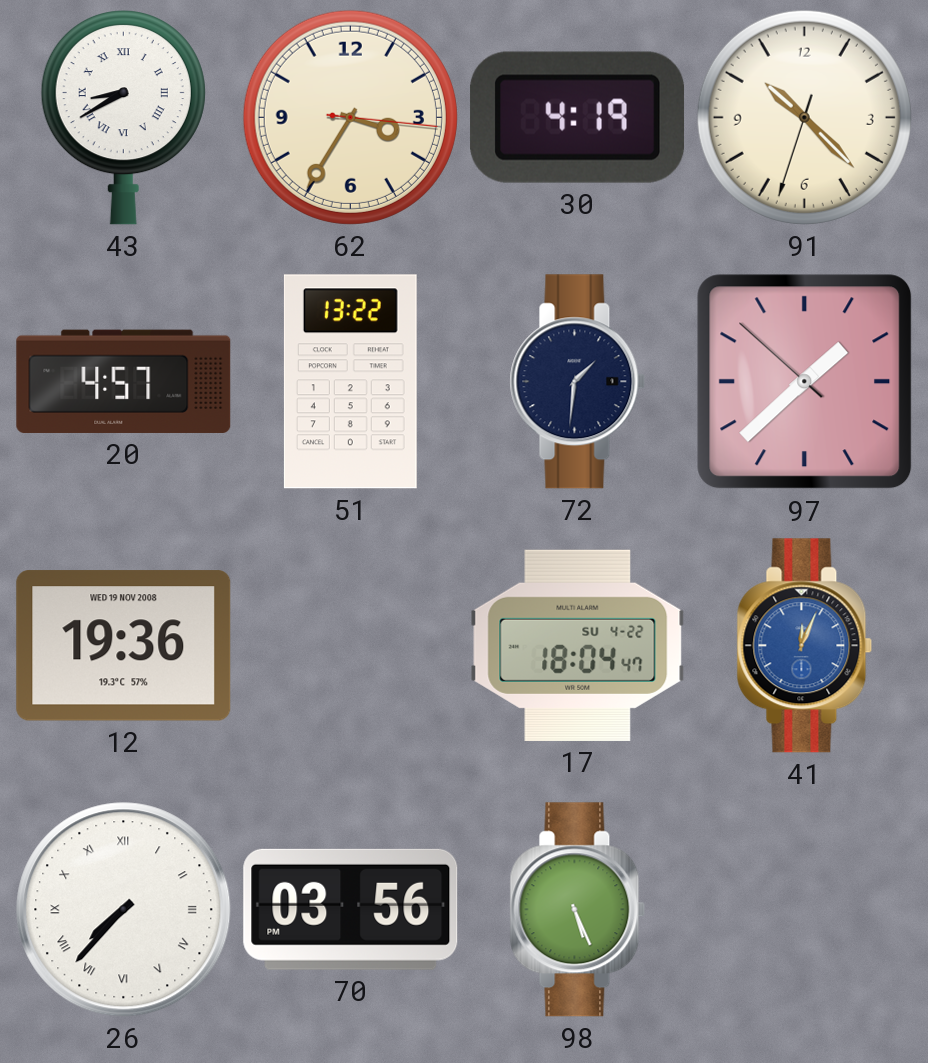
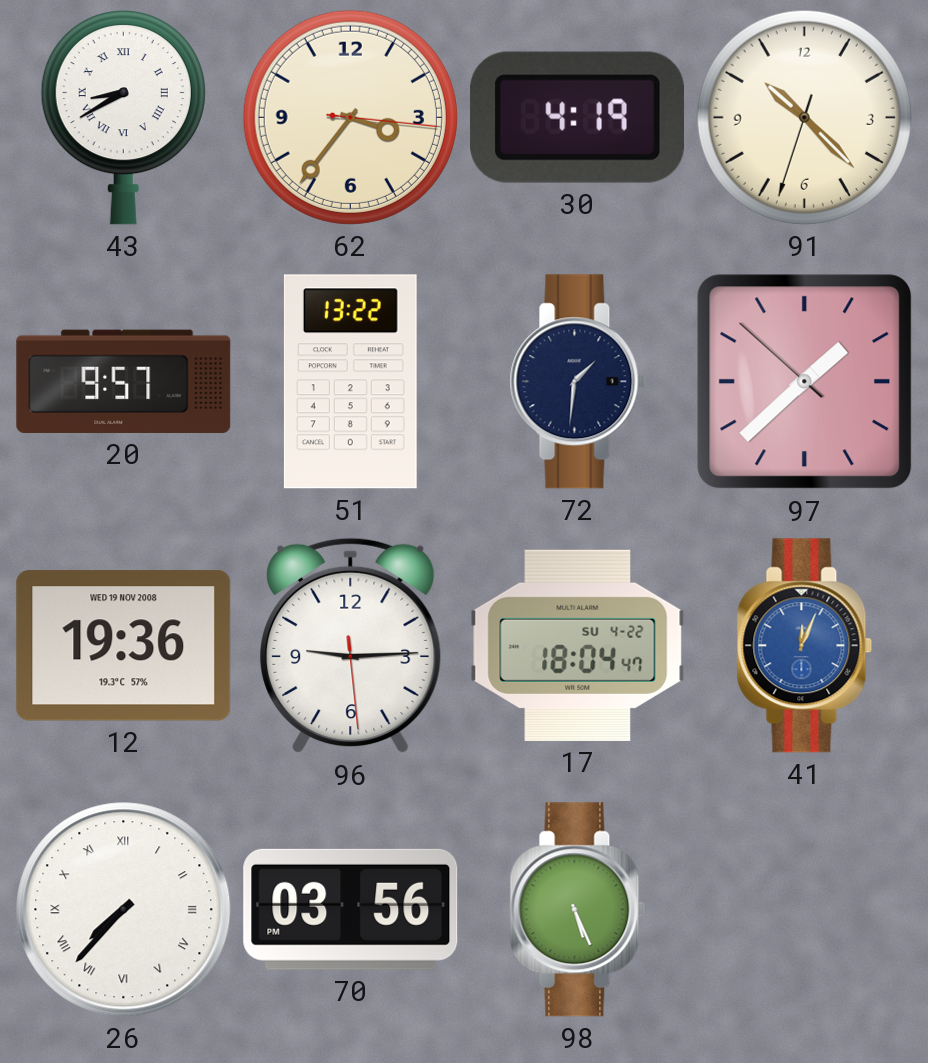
62: 3:35 -> 3:36 (350, 117)
20: 4:57 -> 9:57 (124, 381)
96: none -> 9:14 (351, 646)
